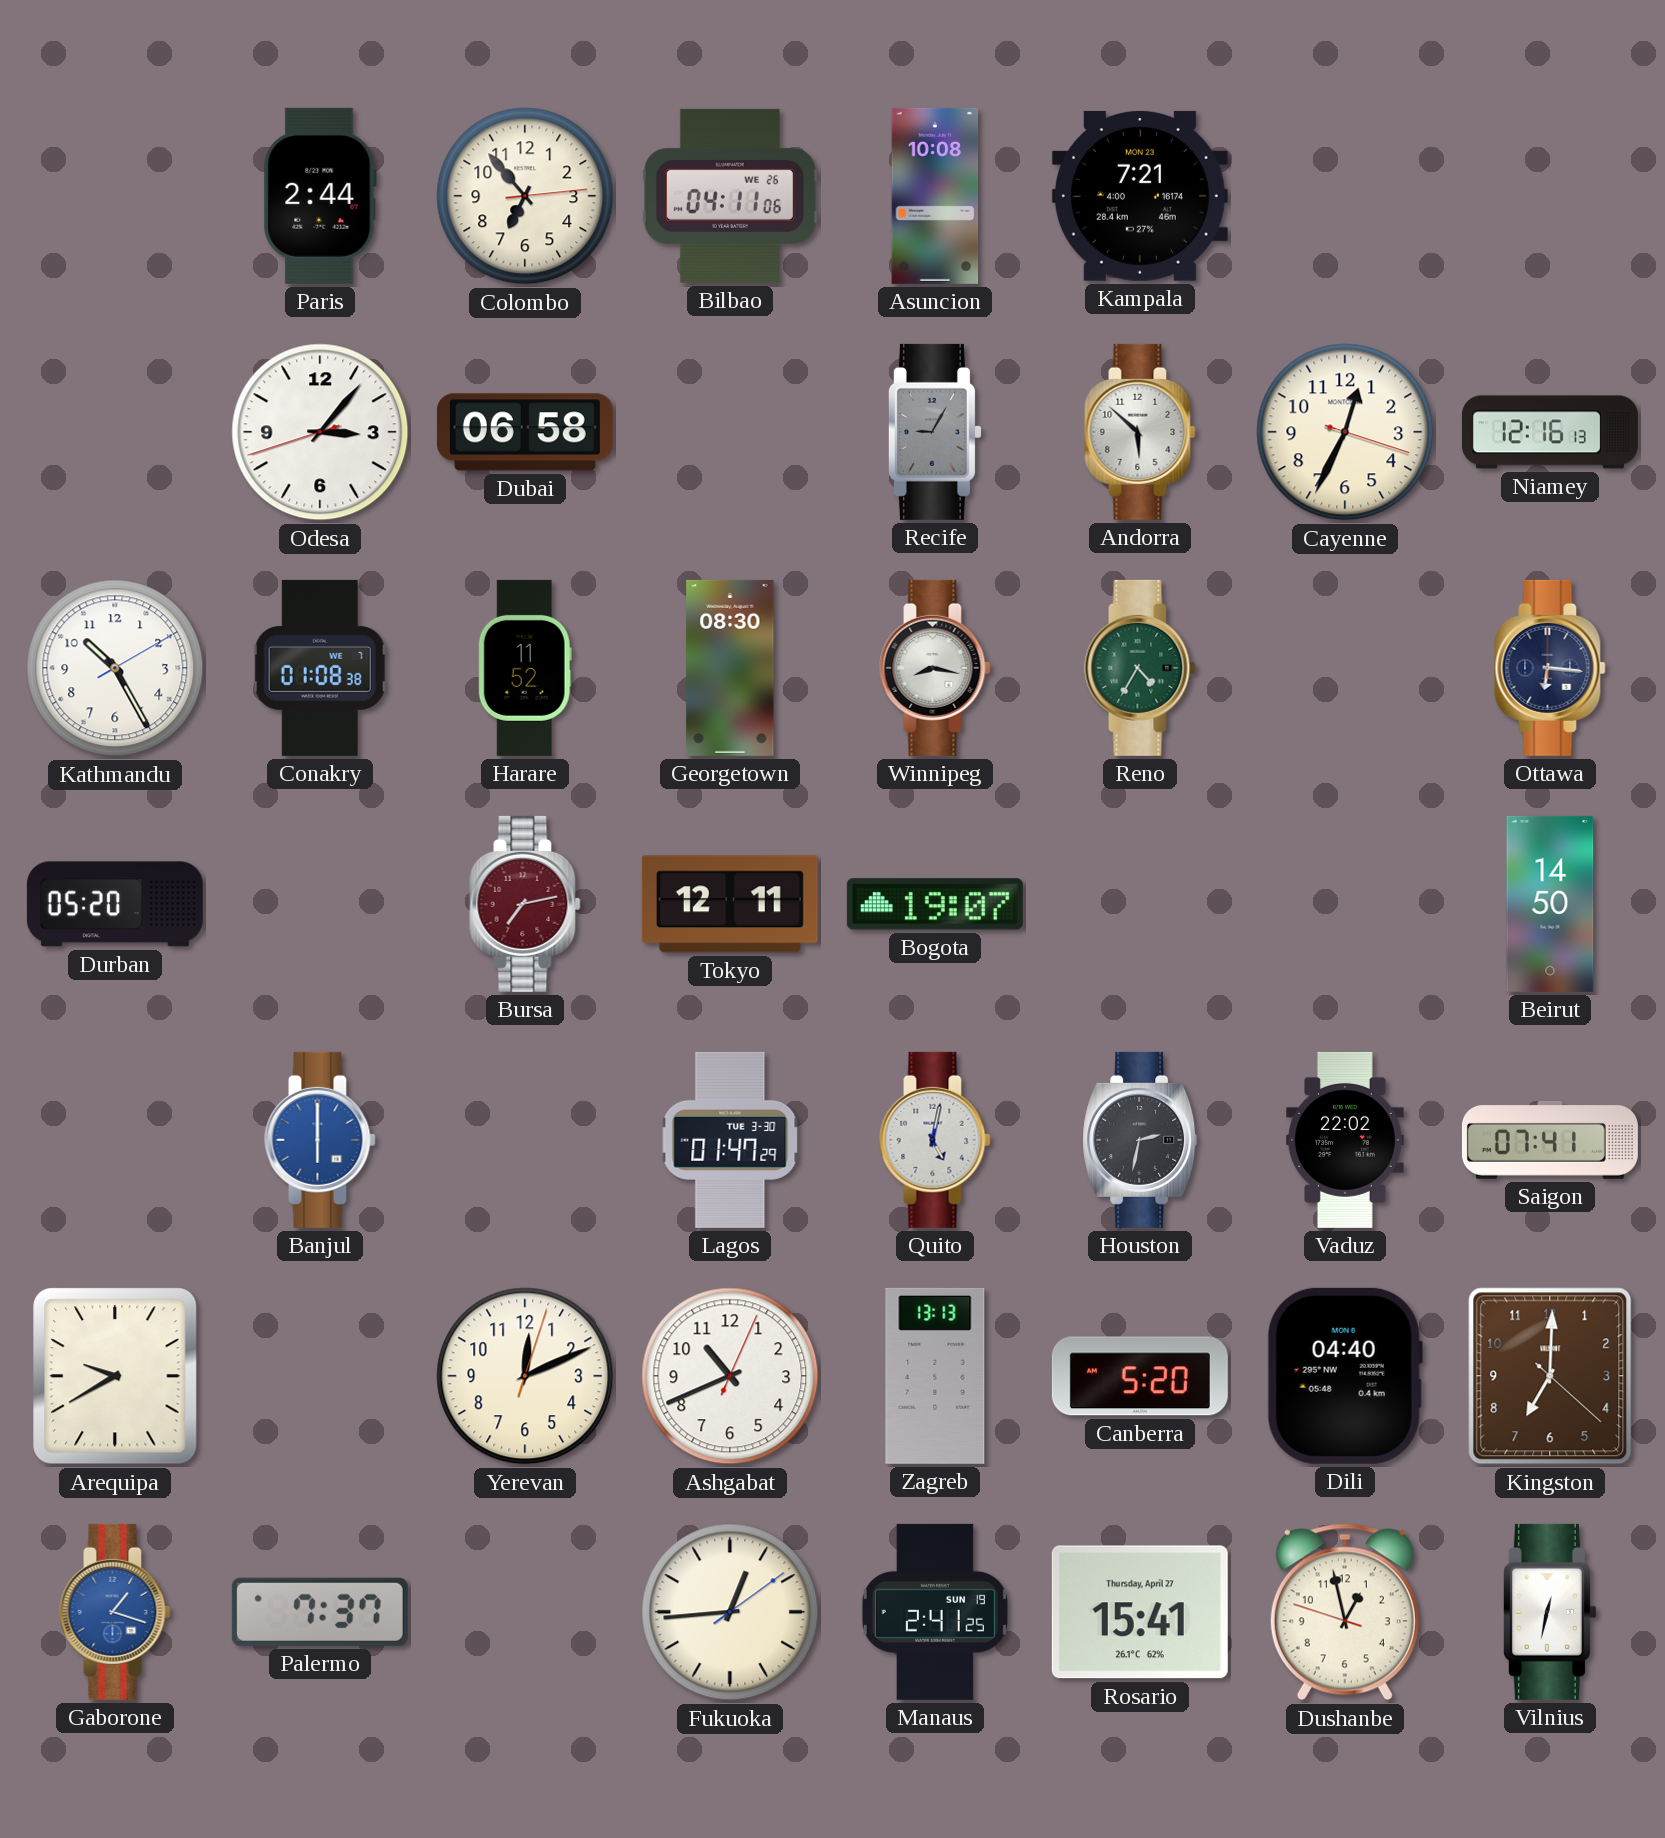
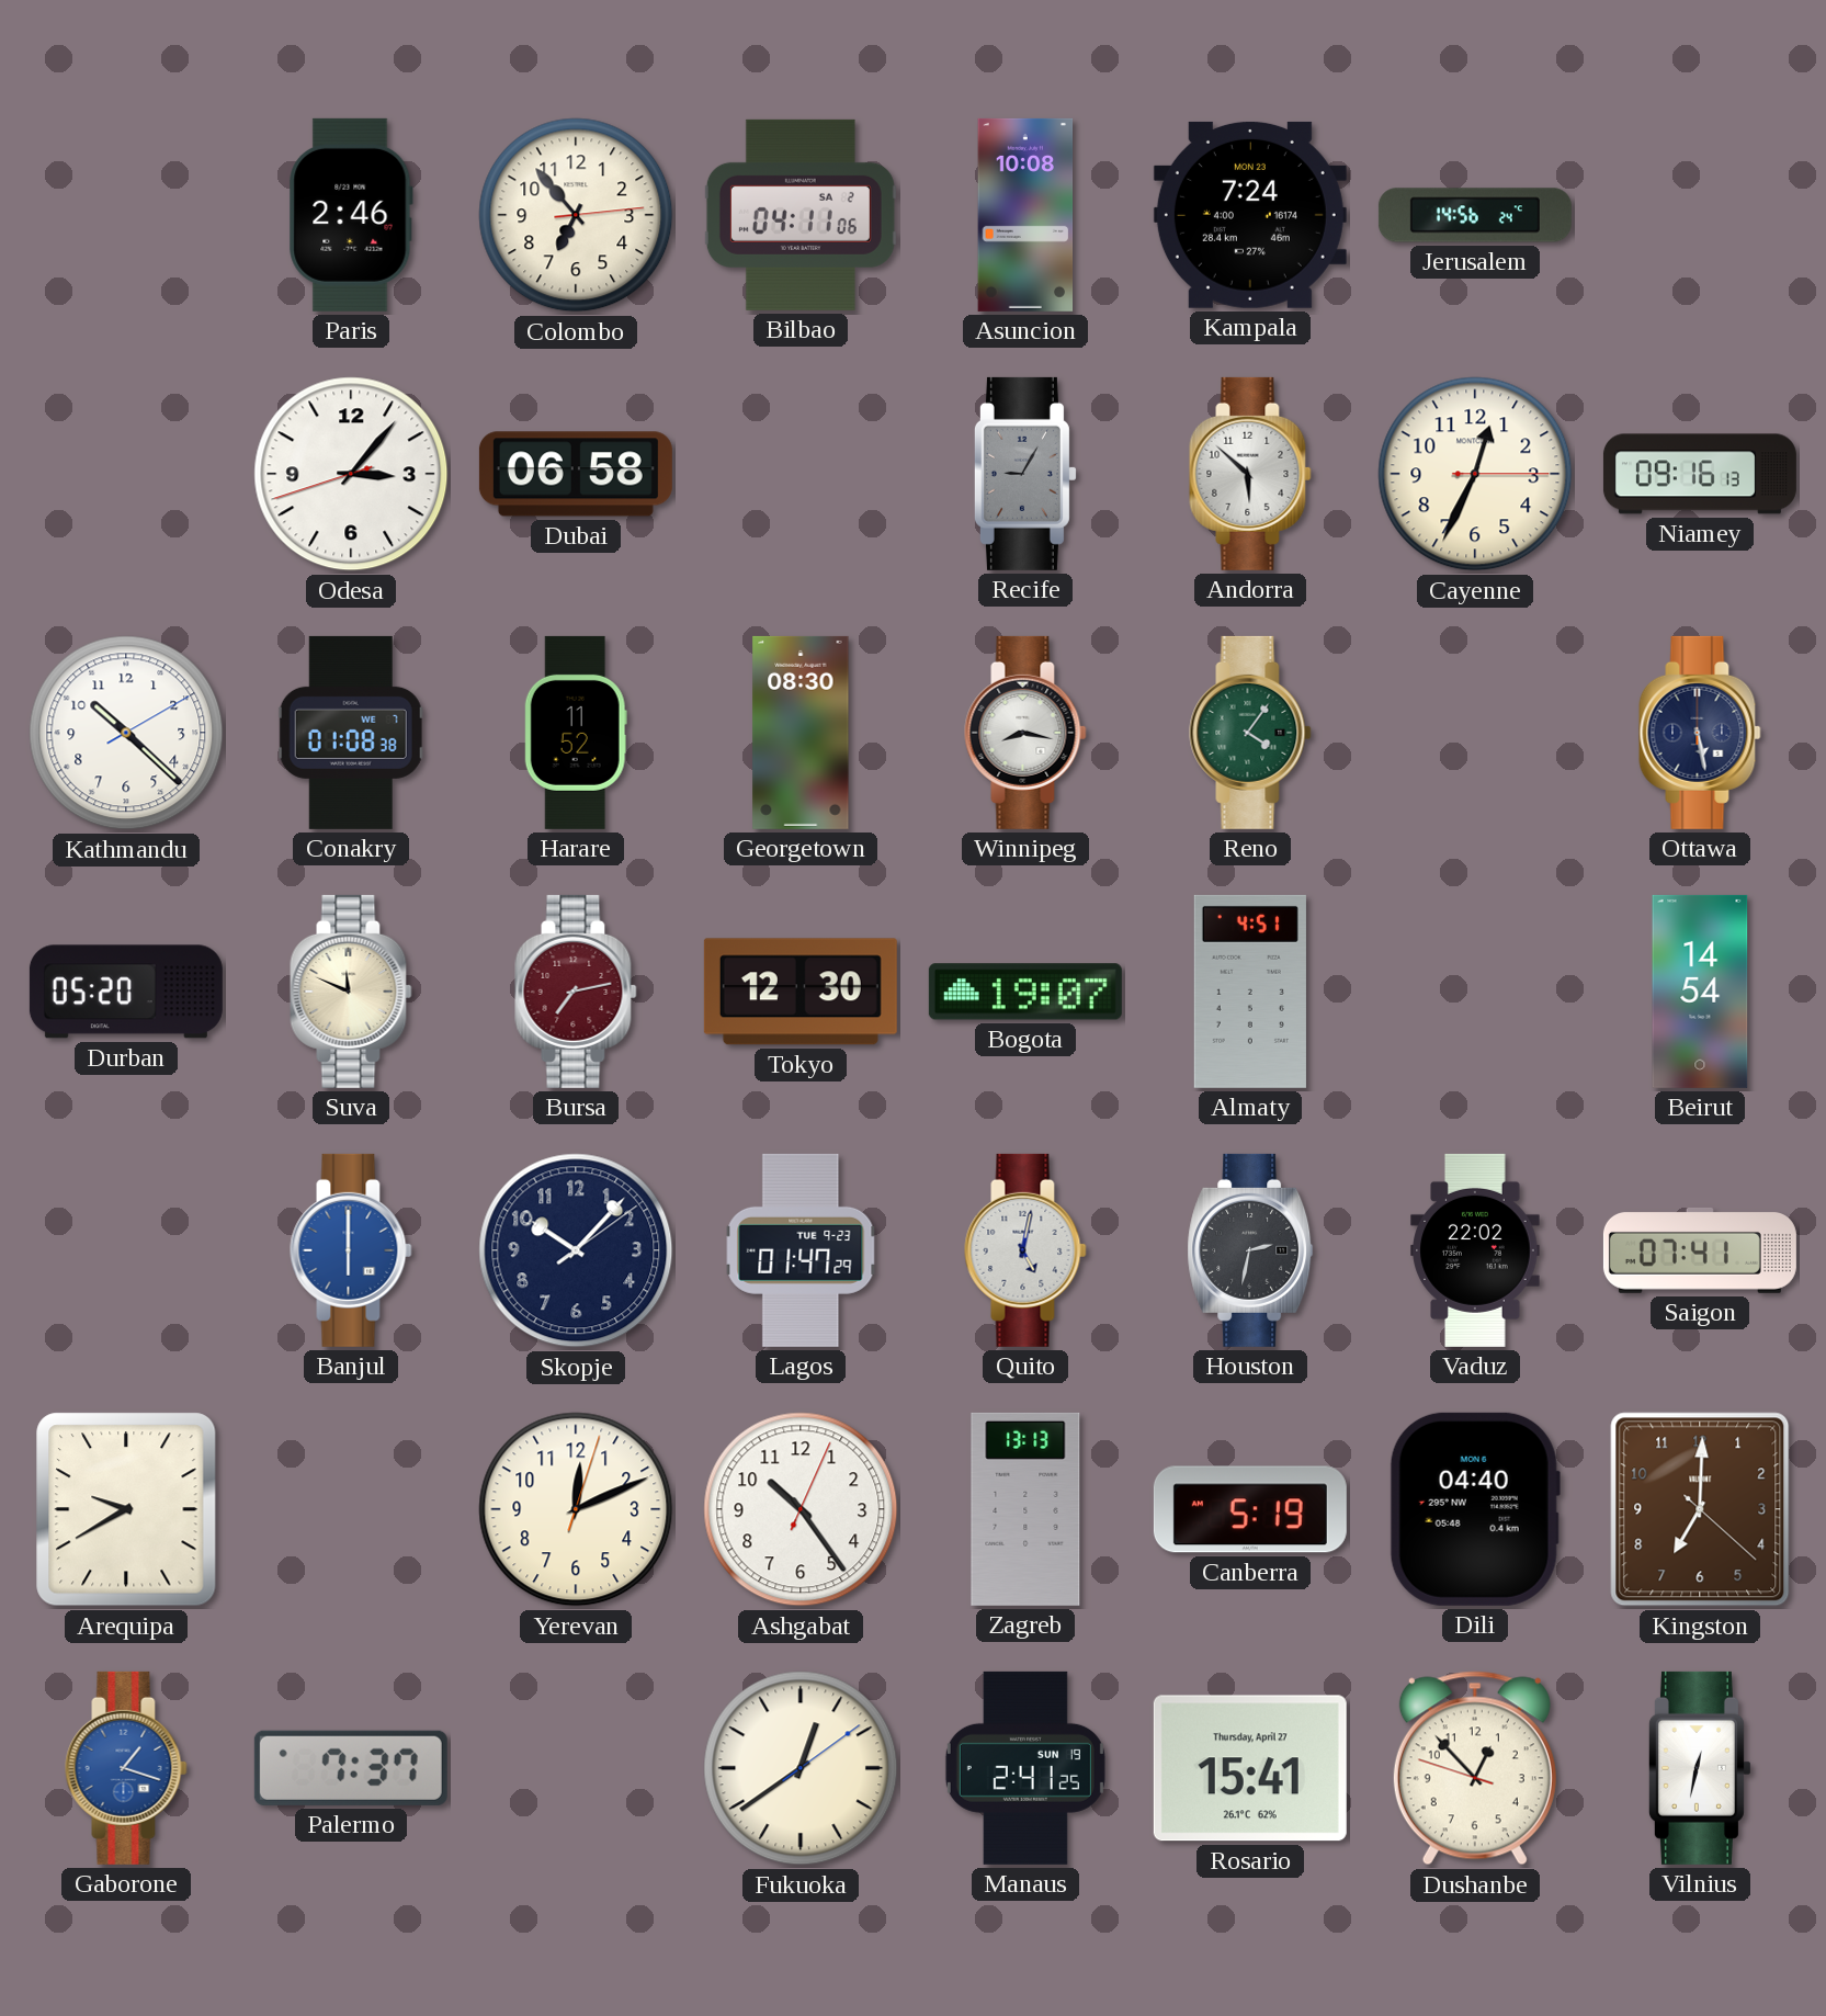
Paris: 2:44 -> 2:46 (351, 215)
Bilbao date: WE 26 -> SA 2 (801, 215)
Kampala: 7:21 -> 7:24 (1250, 215)
Jerusalem: none -> 14:56 (1475, 215)
Cayenne: 12:34:18 -> 12:34:15 (1475, 474)
Niamey: 12:16 -> 09:16 (1700, 474)
Kathmandu: 10:25 -> 10:22 (126, 733)
Reno: 4:35 -> 4:06 (1250, 733)
Ottawa: 6:16 -> 5:28 (1700, 733)
Suva: none -> 11:49 (351, 992)
Tokyo: 12:11 -> 12:30 (801, 992)
Almaty: none -> 4:51 (1250, 992)
Beirut: 14:50 -> 14:54 (1700, 992)
Skopje: none -> 10:07 (576, 1250)
Lagos date: TUE 3-30 -> TUE 9-23 (801, 1250)
Ashgabat: 10:41 -> 10:24 (801, 1509)
Canberra: 5:20 -> 5:19 (1250, 1509)
Fukuoka: 12:44 -> 12:39 (801, 1768)
Dushanbe: 12:57 -> 12:52 (1475, 1768)
